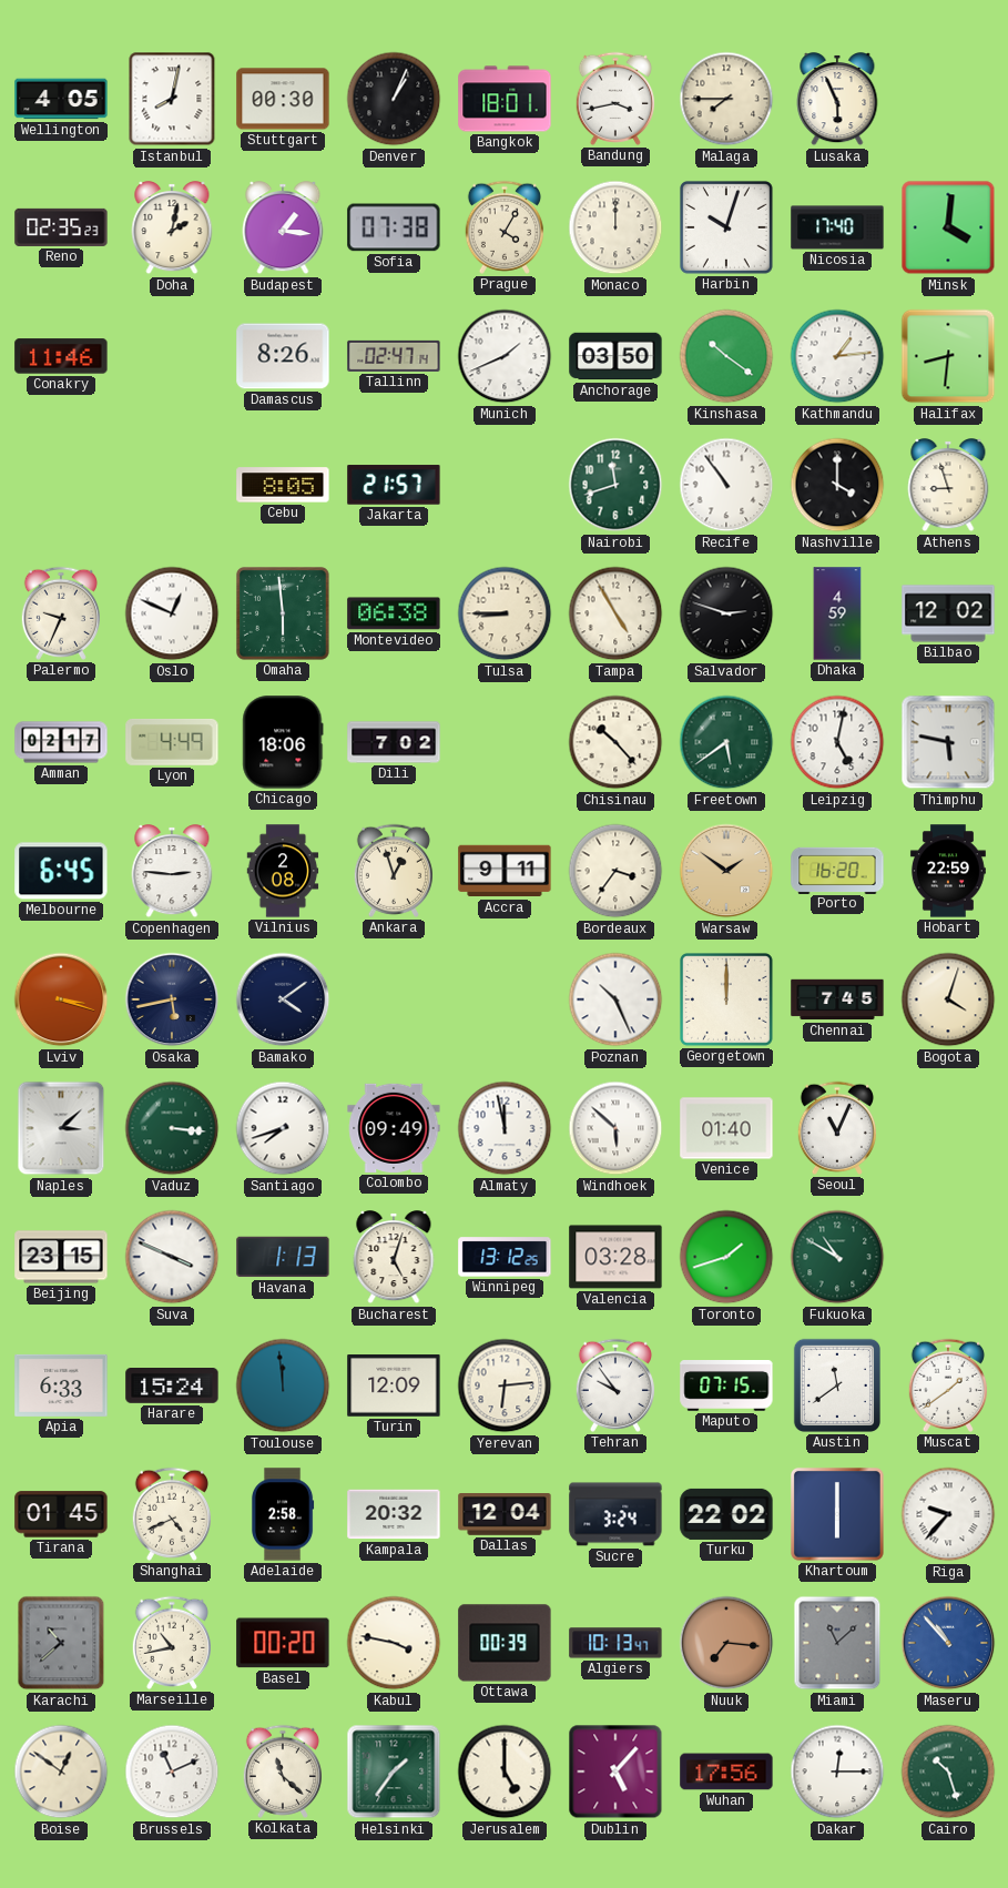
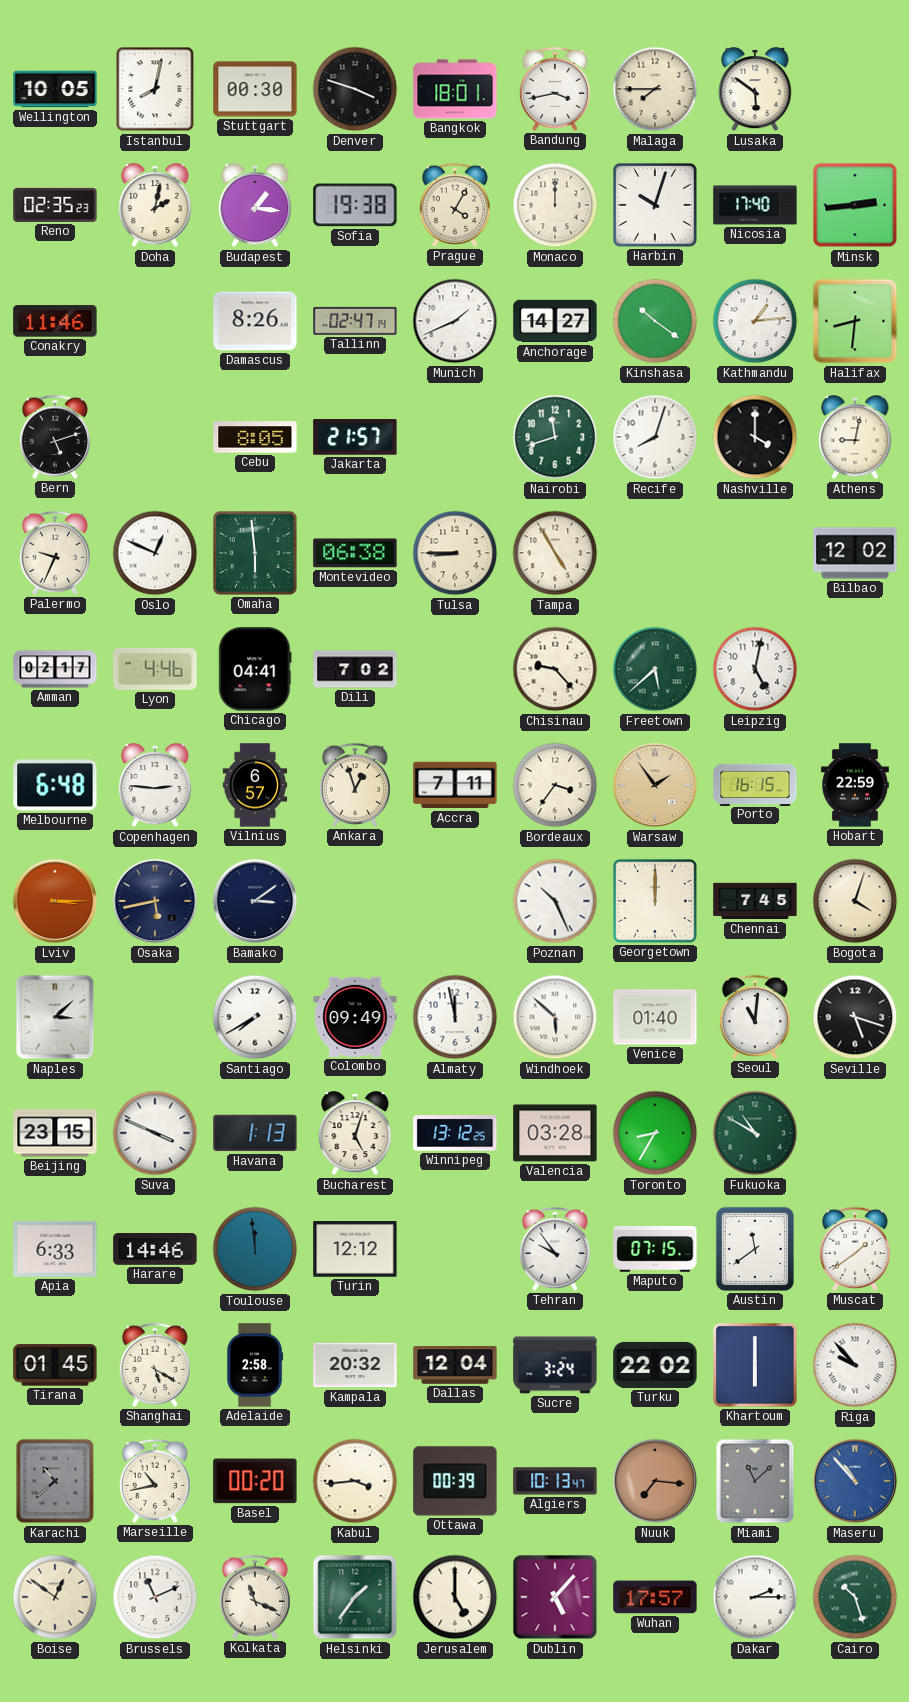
Wellington: 4:05 -> 10:05 (55, 89)
Denver: 1:04 -> 3:48 (355, 89)
Lusaka: 5:56 -> 5:51 (755, 90)
Sofia: 07:38 -> 19:38 (355, 205)
Minsk: 4:01 -> 2:44 (855, 205)
Anchorage: 03:50 -> 14:27 (555, 321)
Bern: none -> 5:12 (55, 437)
Recife: 10:54 -> 8:03 (655, 437)
Athens: 8:57 -> 9:02 (855, 438)
Salvador: 2:48 -> none (726, 613)
Dhaka: 4:59 -> none (837, 613)
Lyon: 4:49 -> 4:46 (155, 669)
Chicago: 18:06 -> 04:41 (255, 669)
Chisinau: 10:23 -> 9:23 (555, 669)
Freetown: 5:39 -> 5:38 (655, 669)
Thimphu: 5:47 -> none (948, 742)
Melbourne: 6:45 -> 6:48 (55, 785)
Vilnius: 2:08 -> 6:57 (255, 785)
Accra: 9:11 -> 7:11 (455, 785)
Warsaw: 1:51 -> 1:54 (655, 785)
Porto: 16:20 -> 16:15 (755, 784)
Lviv: 3:18 -> 3:15 (55, 901)
Bamako: 4:09 -> 3:09 (255, 901)
Vaduz: 3:16 -> none (172, 1128)
Santiago: 7:42 -> 7:40 (255, 1017)
Seoul: 11:04 -> 11:01 (755, 1017)
Seville: none -> 5:18 (855, 1017)
Toronto: 1:42 -> 8:35 (655, 1133)
Harare: 15:24 -> 14:46 (155, 1250)
Turin: 12:09 -> 12:12 (355, 1250)
Yerevan: 6:14 -> none (505, 1385)
Shanghai: 4:41 -> 5:20 (155, 1365)
Riga: 9:37 -> 9:53 (855, 1365)
Kabul: 3:47 -> 3:44 (355, 1481)
Kolkata: 11:22 -> 11:19 (255, 1597)
Wuhan: 17:56 -> 17:57 (655, 1597)
Dakar: 12:15 -> 2:15 (755, 1597)
